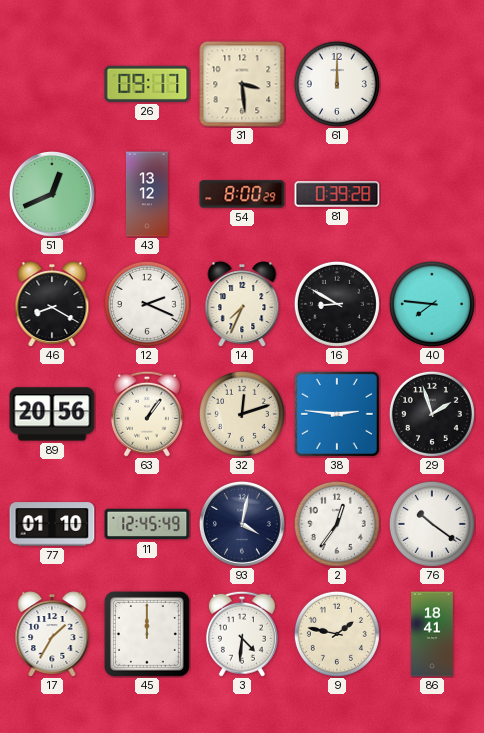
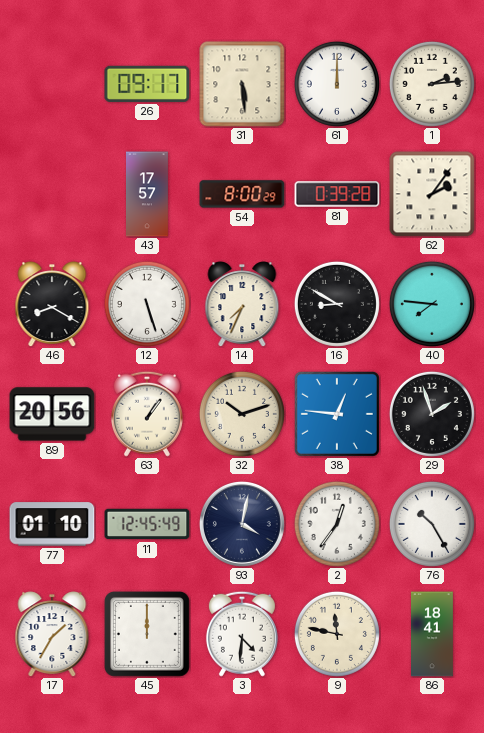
31: 3:29 -> 5:29 (242, 84)
1: none -> 2:14 (432, 84)
51: 12:41 -> none (52, 194)
43: 13:12 -> 17:57 (148, 194)
62: none -> 2:06 (432, 194)
12: 2:19 -> 5:27 (147, 304)
32: 12:12 -> 10:12 (242, 414)
38: 2:46 -> 12:46 (337, 414)
76: 10:21 -> 10:25 (432, 524)
9: 1:47 -> 11:47 (337, 634)
